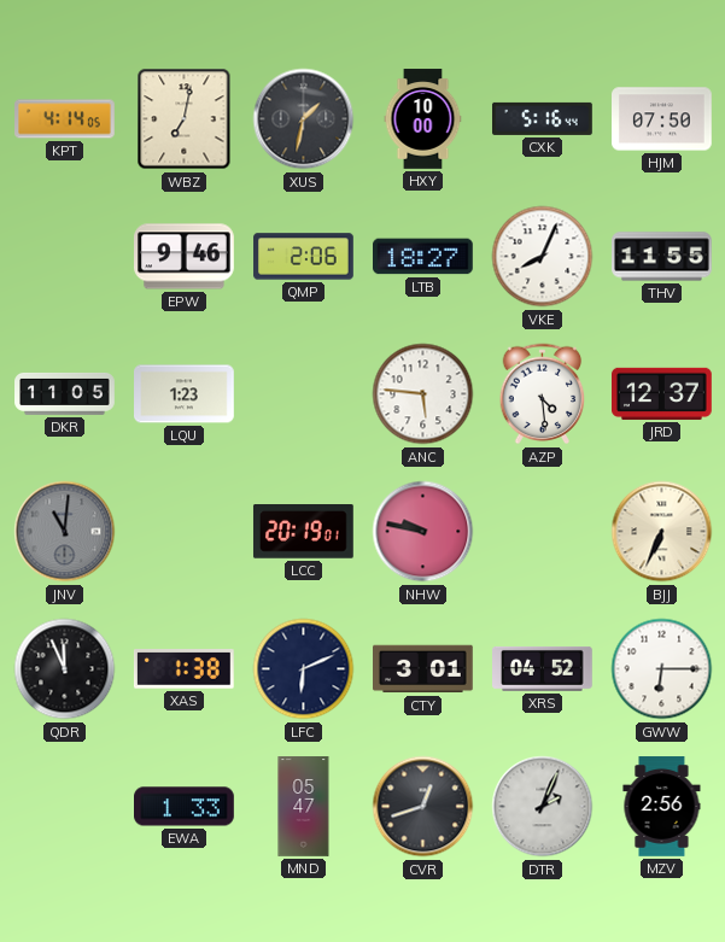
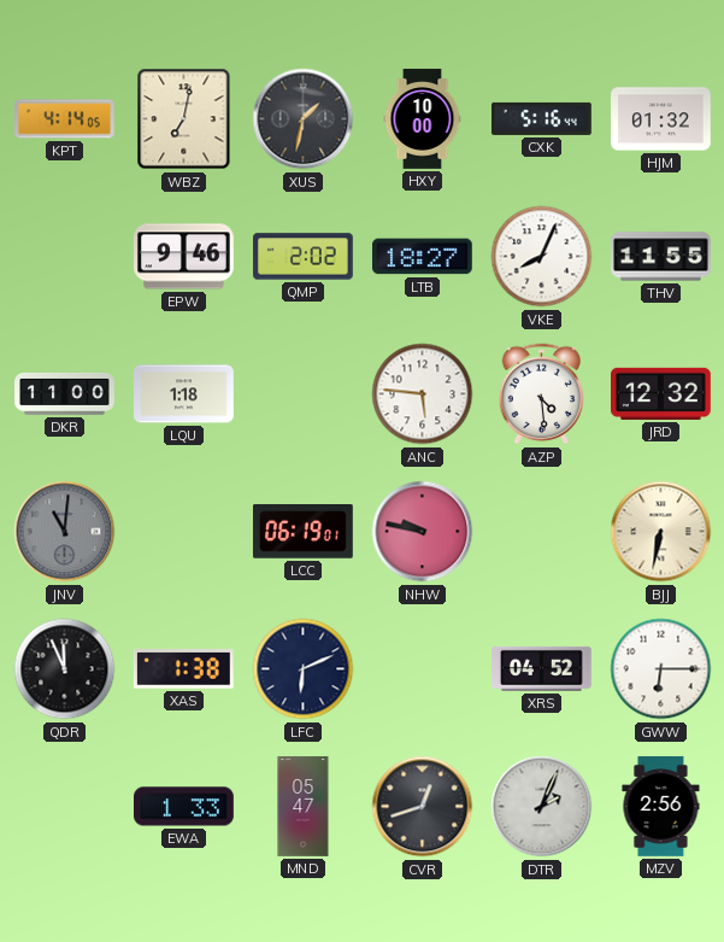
HJM: 07:50 -> 01:32 (661, 119)
QMP: 2:06 -> 2:02 (304, 257)
DKR: 11:05 -> 11:00 (65, 393)
LQU: 1:23 -> 1:18 (184, 394)
JRD: 12:37 -> 12:32 (661, 393)
LCC: 20:19 -> 06:19 (304, 532)
BJJ: 6:34 -> 6:32 (661, 532)
CTY: 3:01 -> none (423, 669)
